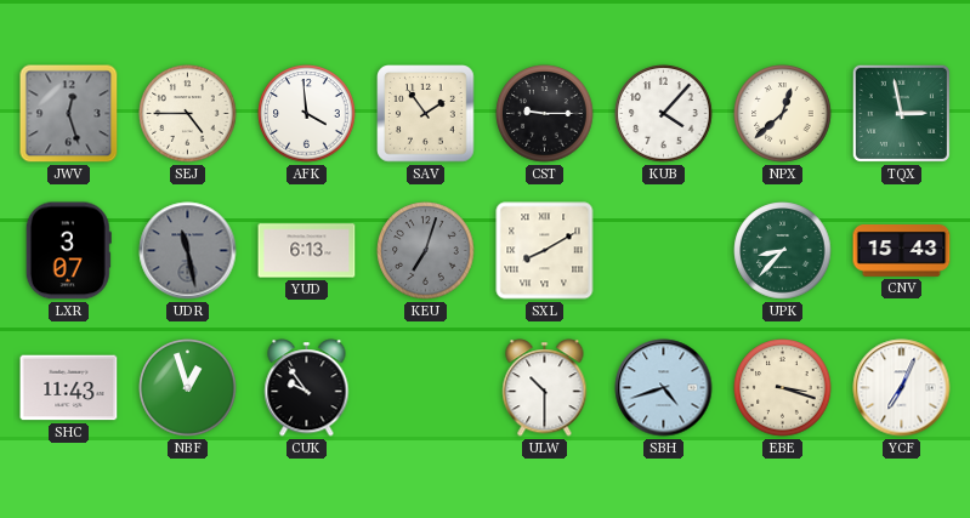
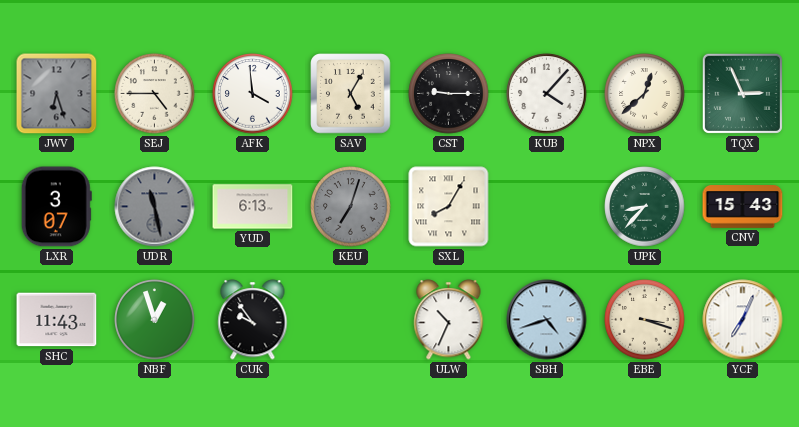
JWV: 12:27 -> 6:27 (57, 94)
SAV: 1:54 -> 5:05 (351, 94)
TQX: 2:58 -> 2:56 (742, 93)
SXL: 8:10 -> 8:05 (449, 207)
ULW: 10:30 -> 10:34 (449, 320)
